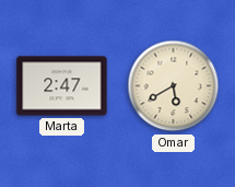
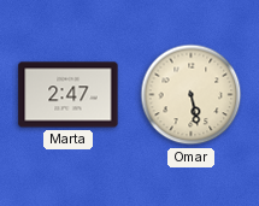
Omar: 5:40 -> 5:28 (192, 95)
